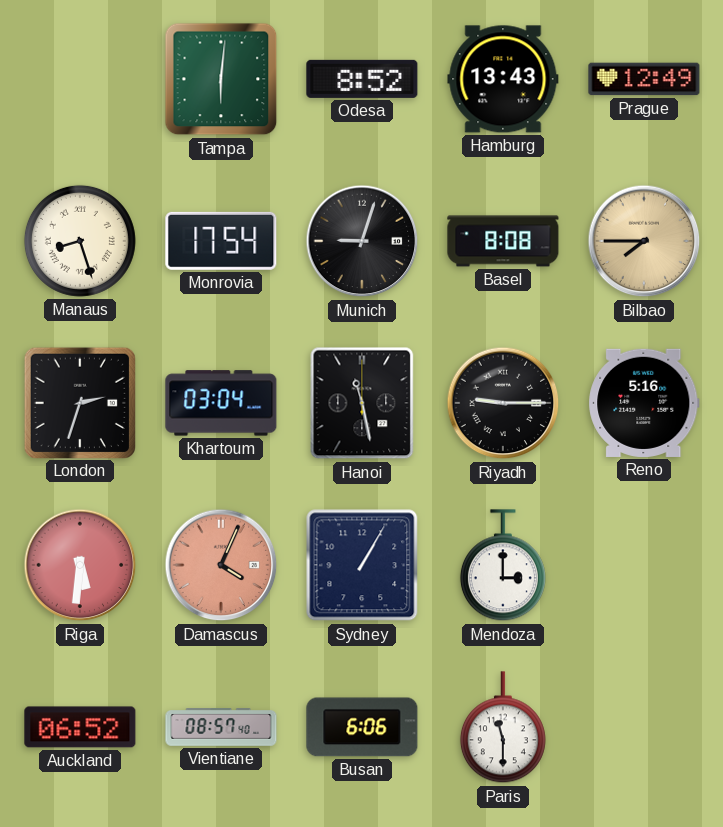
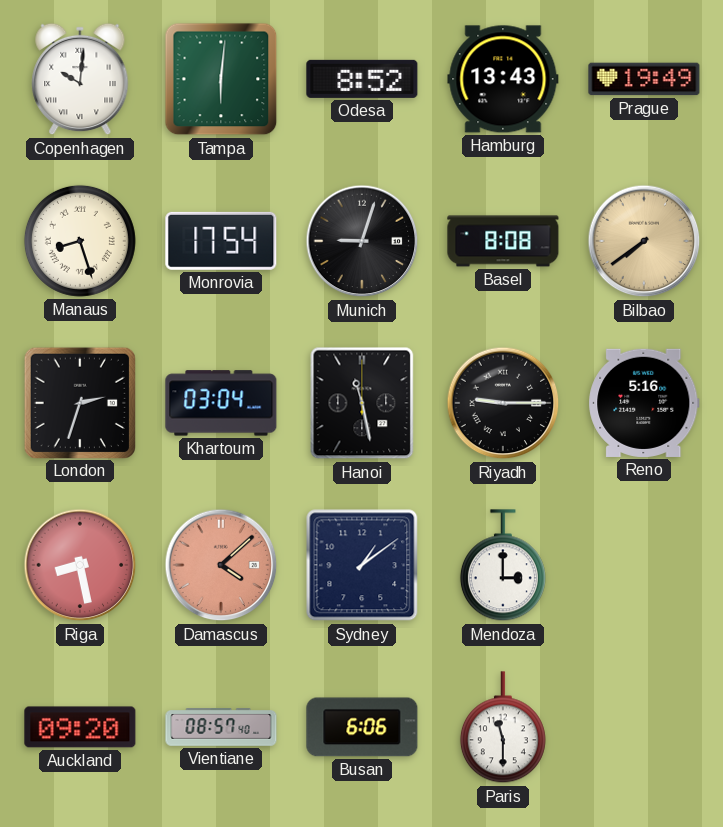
Copenhagen: none -> 10:01 (80, 79)
Prague: 12:49 -> 19:49 (644, 79)
Bilbao: 7:45 -> 7:39 (644, 241)
Riga: 5:31 -> 8:28 (80, 565)
Damascus: 4:04 -> 4:08 (221, 565)
Sydney: 1:05 -> 1:09 (362, 565)
Auckland: 06:52 -> 09:20 (80, 727)
